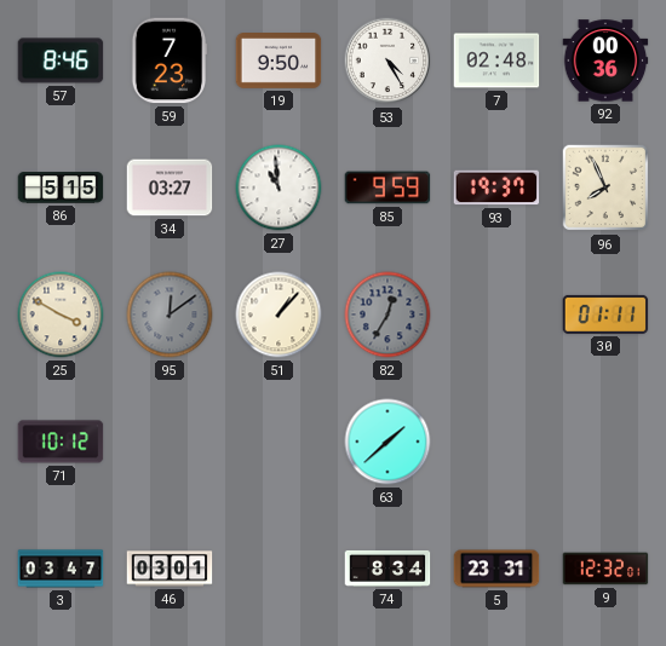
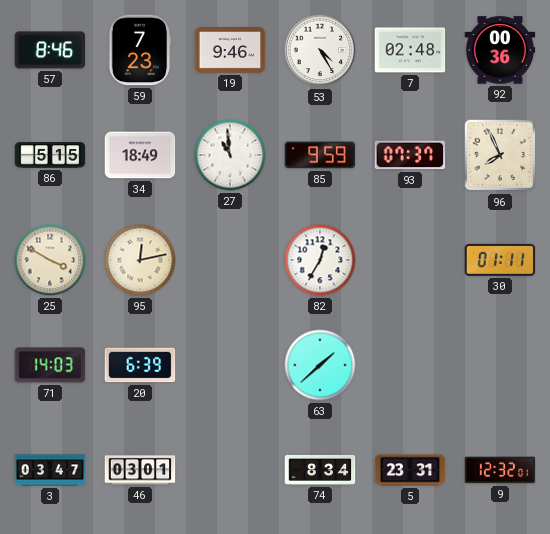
19: 9:50 -> 9:46 (230, 51)
34: 03:27 -> 18:49 (140, 155)
93: 19:37 -> 07:37 (410, 155)
95: 12:09 -> 12:13 (140, 260)
95 dial: grey -> cream (140, 260)
51: 1:07 -> none (279, 315)
82 dial: grey -> white (320, 260)
71: 10:12 -> 14:03 (50, 365)
20: none -> 6:39 (140, 365)
